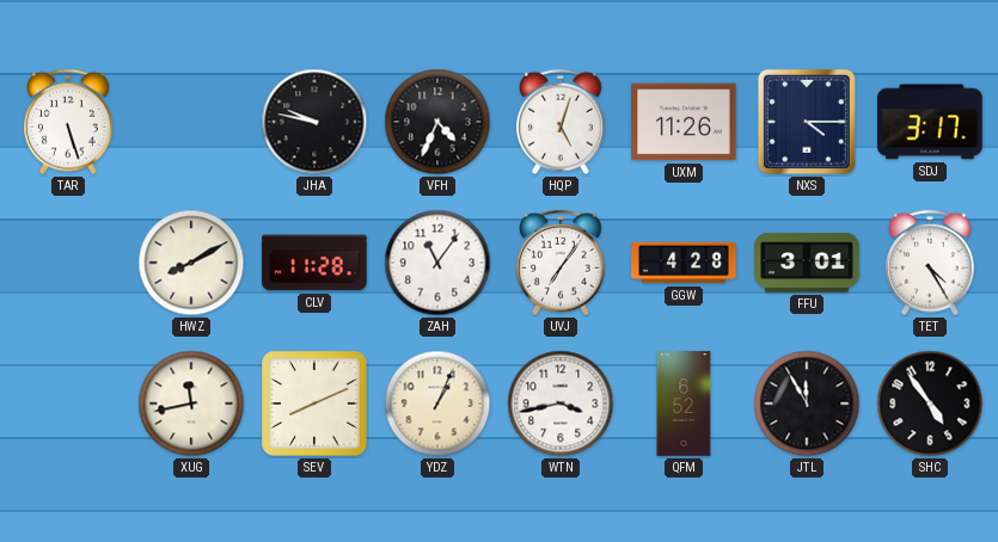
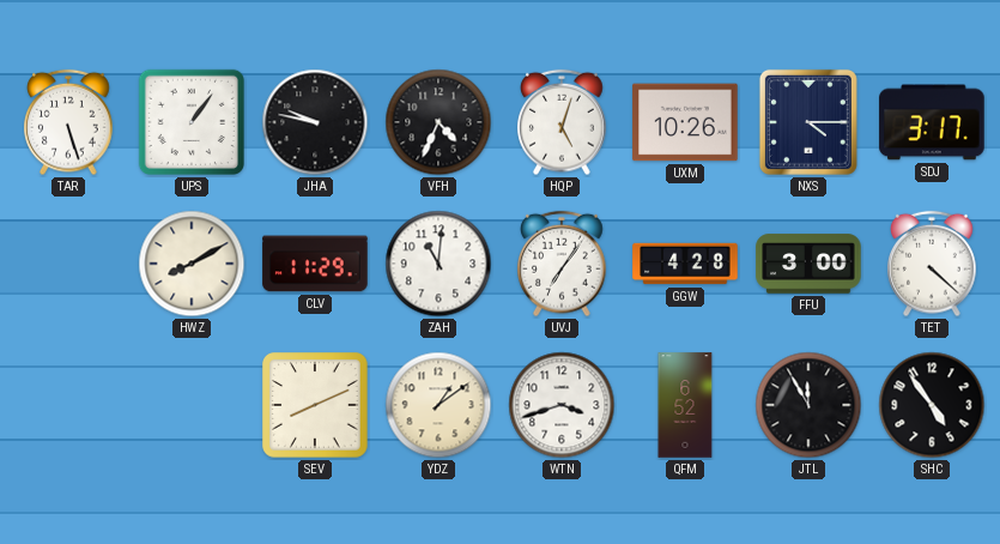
UPS: none -> 1:06 (192, 122)
UXM: 11:26 -> 10:26 (685, 122)
CLV: 11:28 -> 11:29 (315, 264)
ZAH: 11:06 -> 11:01 (438, 264)
FFU: 3:01 -> 3:00 (808, 264)
TET: 4:25 -> 4:22 (932, 264)
XUG: 11:43 -> none (191, 404)
YDZ: 1:04 -> 1:09 (438, 405)
WTN: 3:43 -> 3:42 (562, 405)
